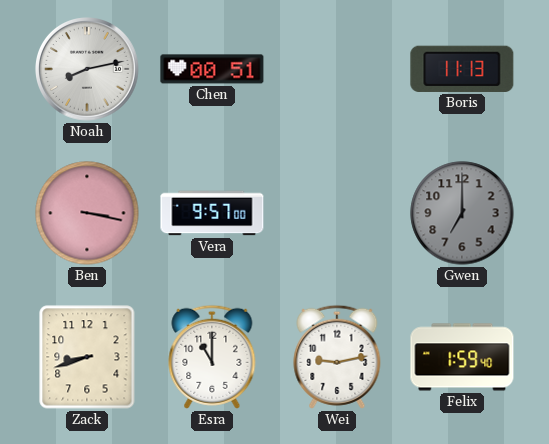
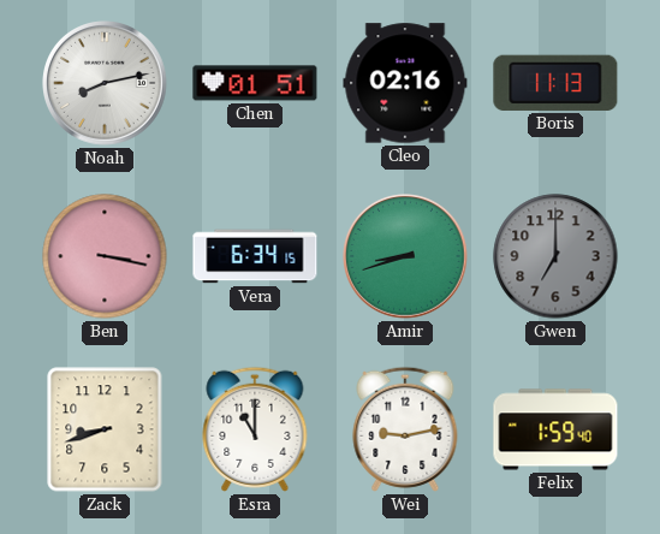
Chen: 00:51 -> 01:51 (255, 83)
Cleo: none -> 02:16 (405, 83)
Vera: 9:57 -> 6:34 (255, 256)
Amir: none -> 8:42 (406, 257)
